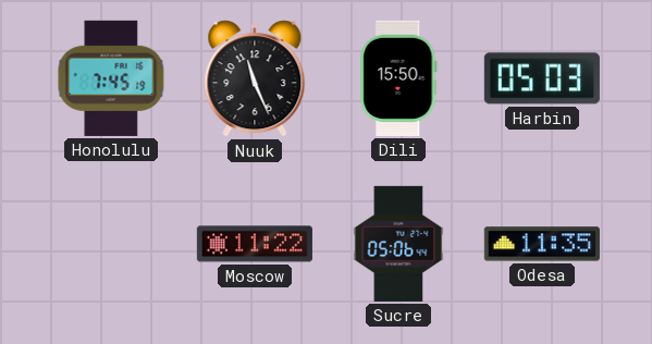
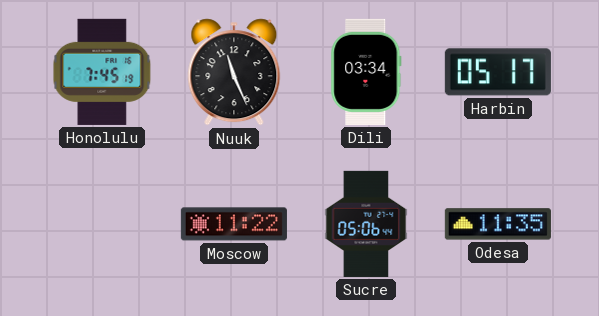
Dili: 15:50 -> 03:34 (366, 72)
Harbin: 05:03 -> 05:17 (498, 72)
